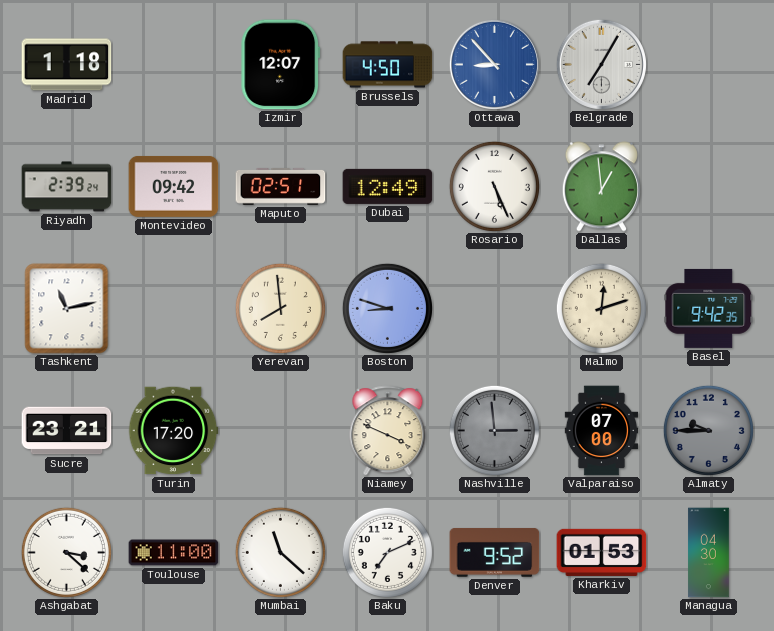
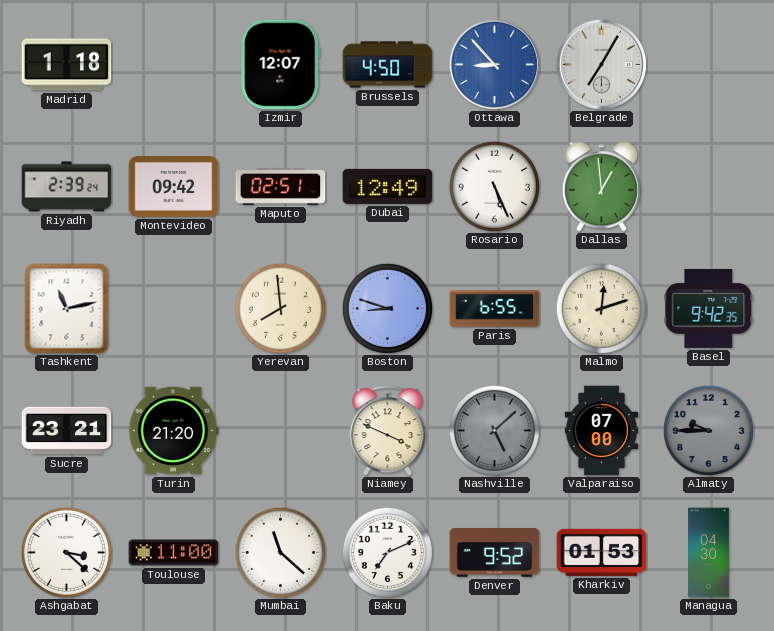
Paris: none -> 6:55 (495, 309)
Turin: 17:20 -> 21:20 (173, 431)
Nashville: 2:59 -> 5:08 (494, 430)
